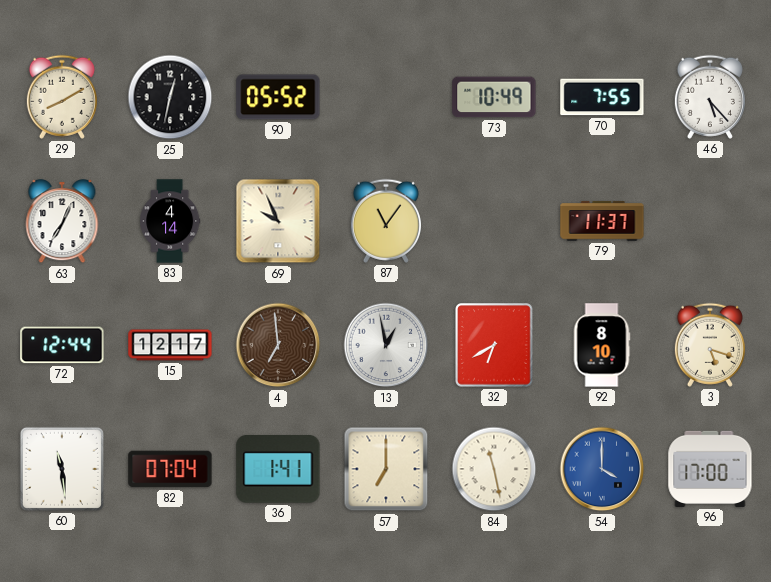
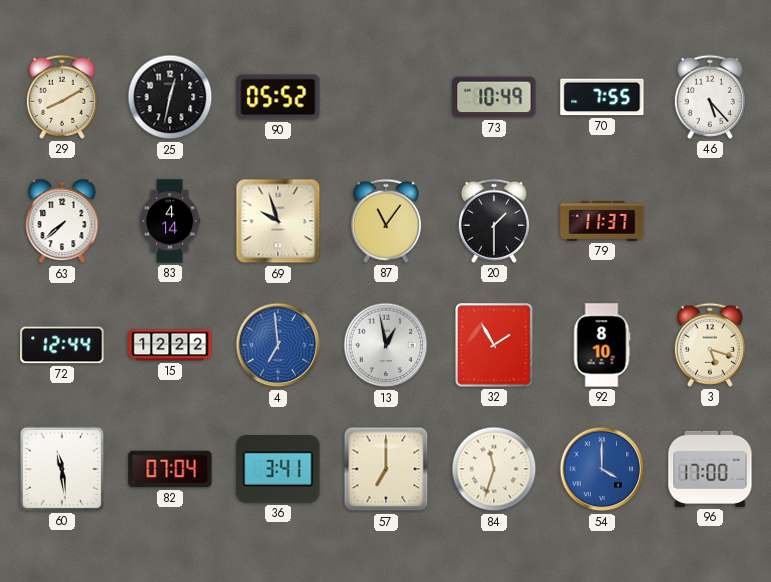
63: 7:04 -> 7:38 (62, 222)
69: 9:56 -> 9:57 (278, 221)
20: none -> 1:30 (494, 221)
15: 12:17 -> 12:22 (170, 345)
4 dial: brown -> blue (278, 345)
32: 6:40 -> 1:55 (494, 345)
36: 1:41 -> 3:41 (278, 470)
84: 11:28 -> 11:33 (494, 469)
